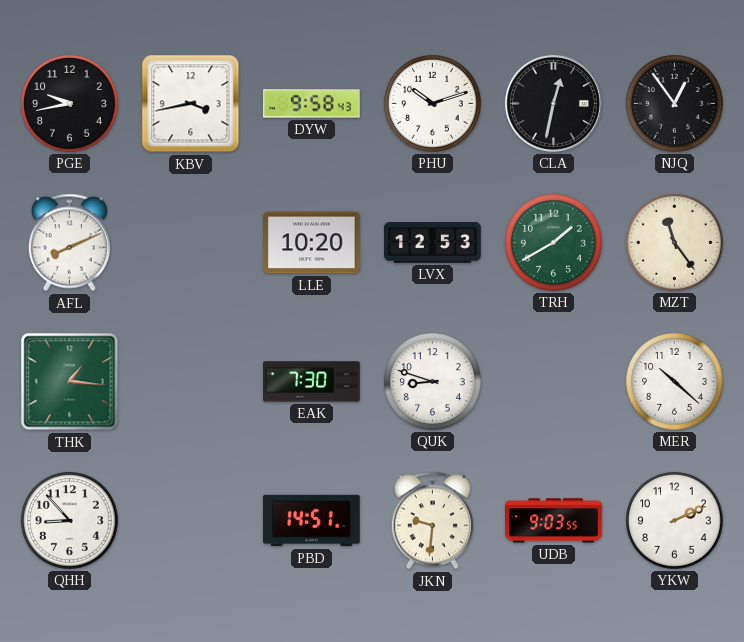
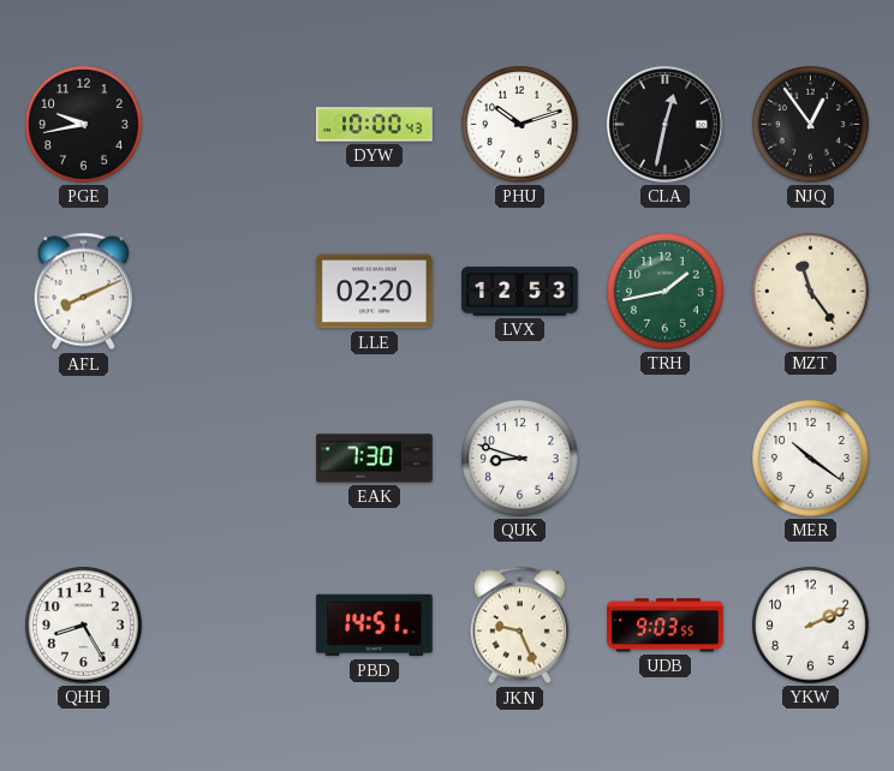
KBV: 3:43 -> none (191, 104)
DYW: 9:58 -> 10:00 (375, 125)
LLE: 10:20 -> 02:20 (375, 292)
TRH: 1:40 -> 1:43 (666, 292)
THK: 1:16 -> none (70, 382)
MER: 10:22 -> 10:21 (811, 459)
QHH: 8:53 -> 8:25 (84, 626)
JKN: 9:31 -> 9:26 (519, 626)
